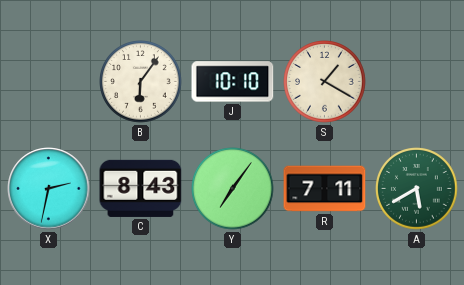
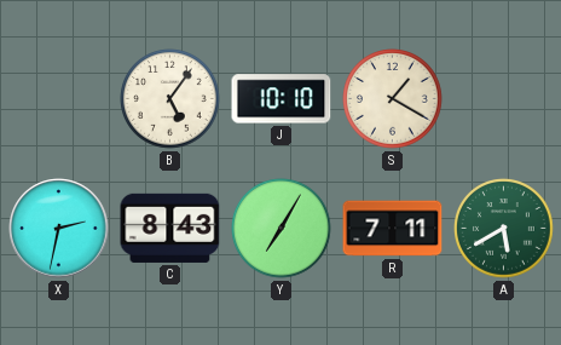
B: 6:06 -> 5:06 (170, 99)
Y: 7:06 -> 7:05 (282, 229)
